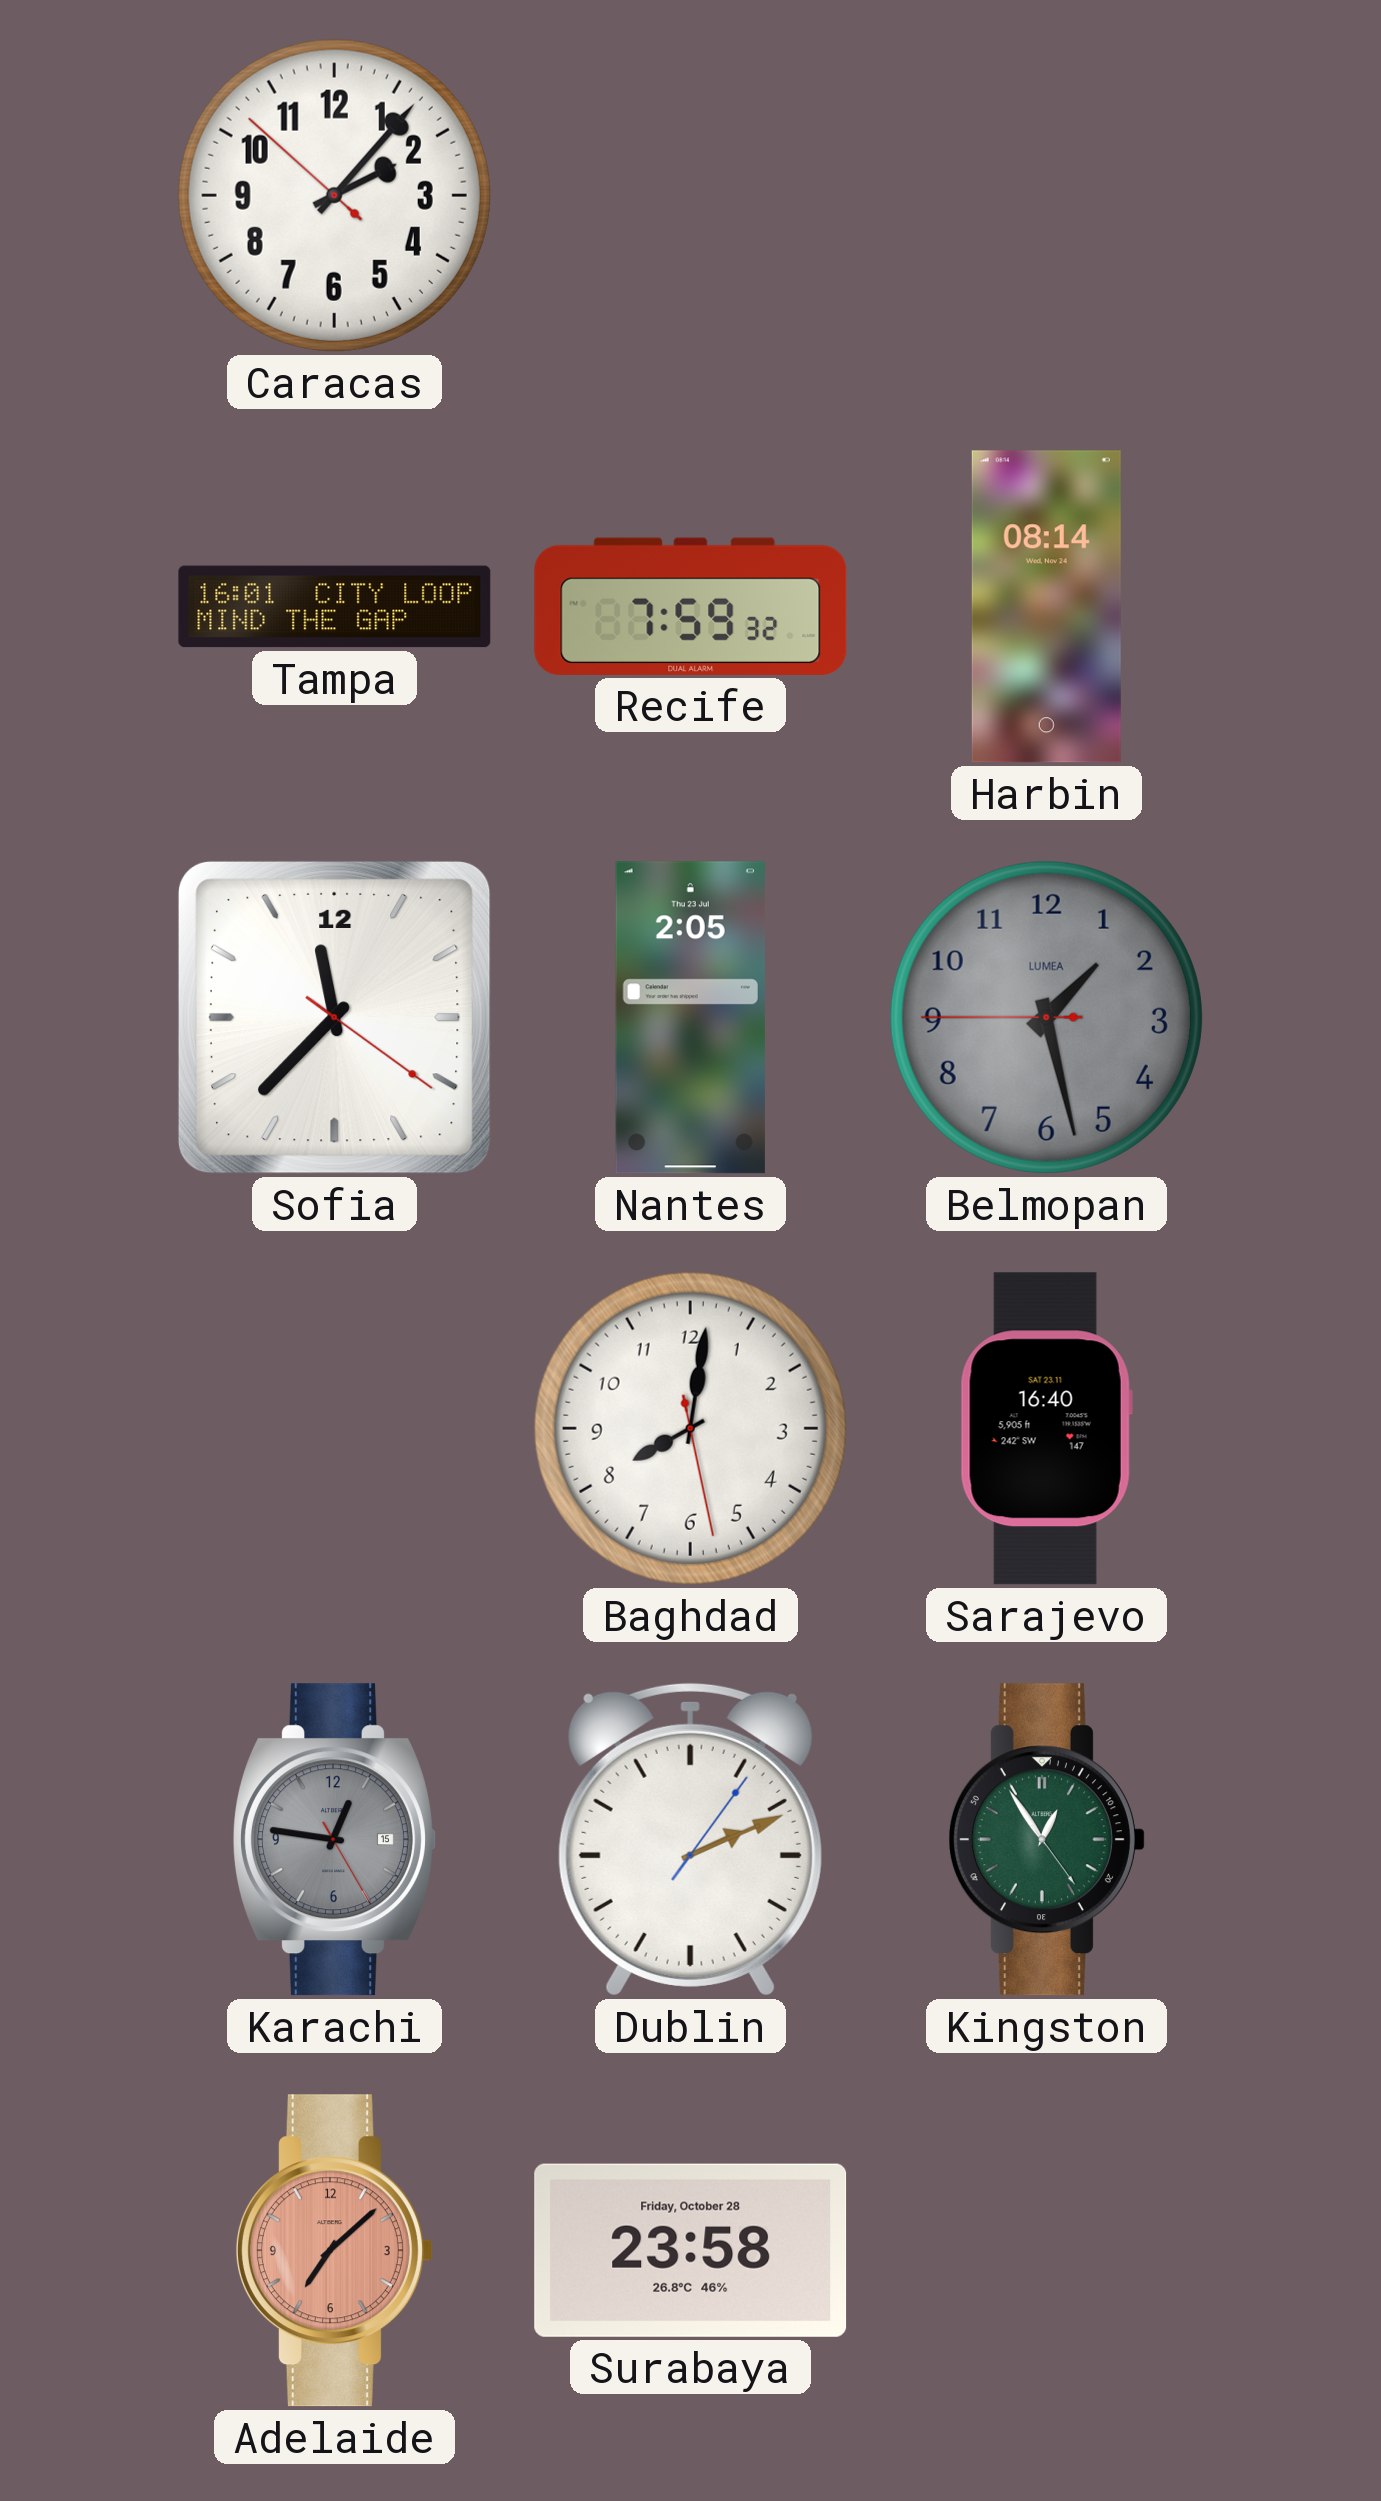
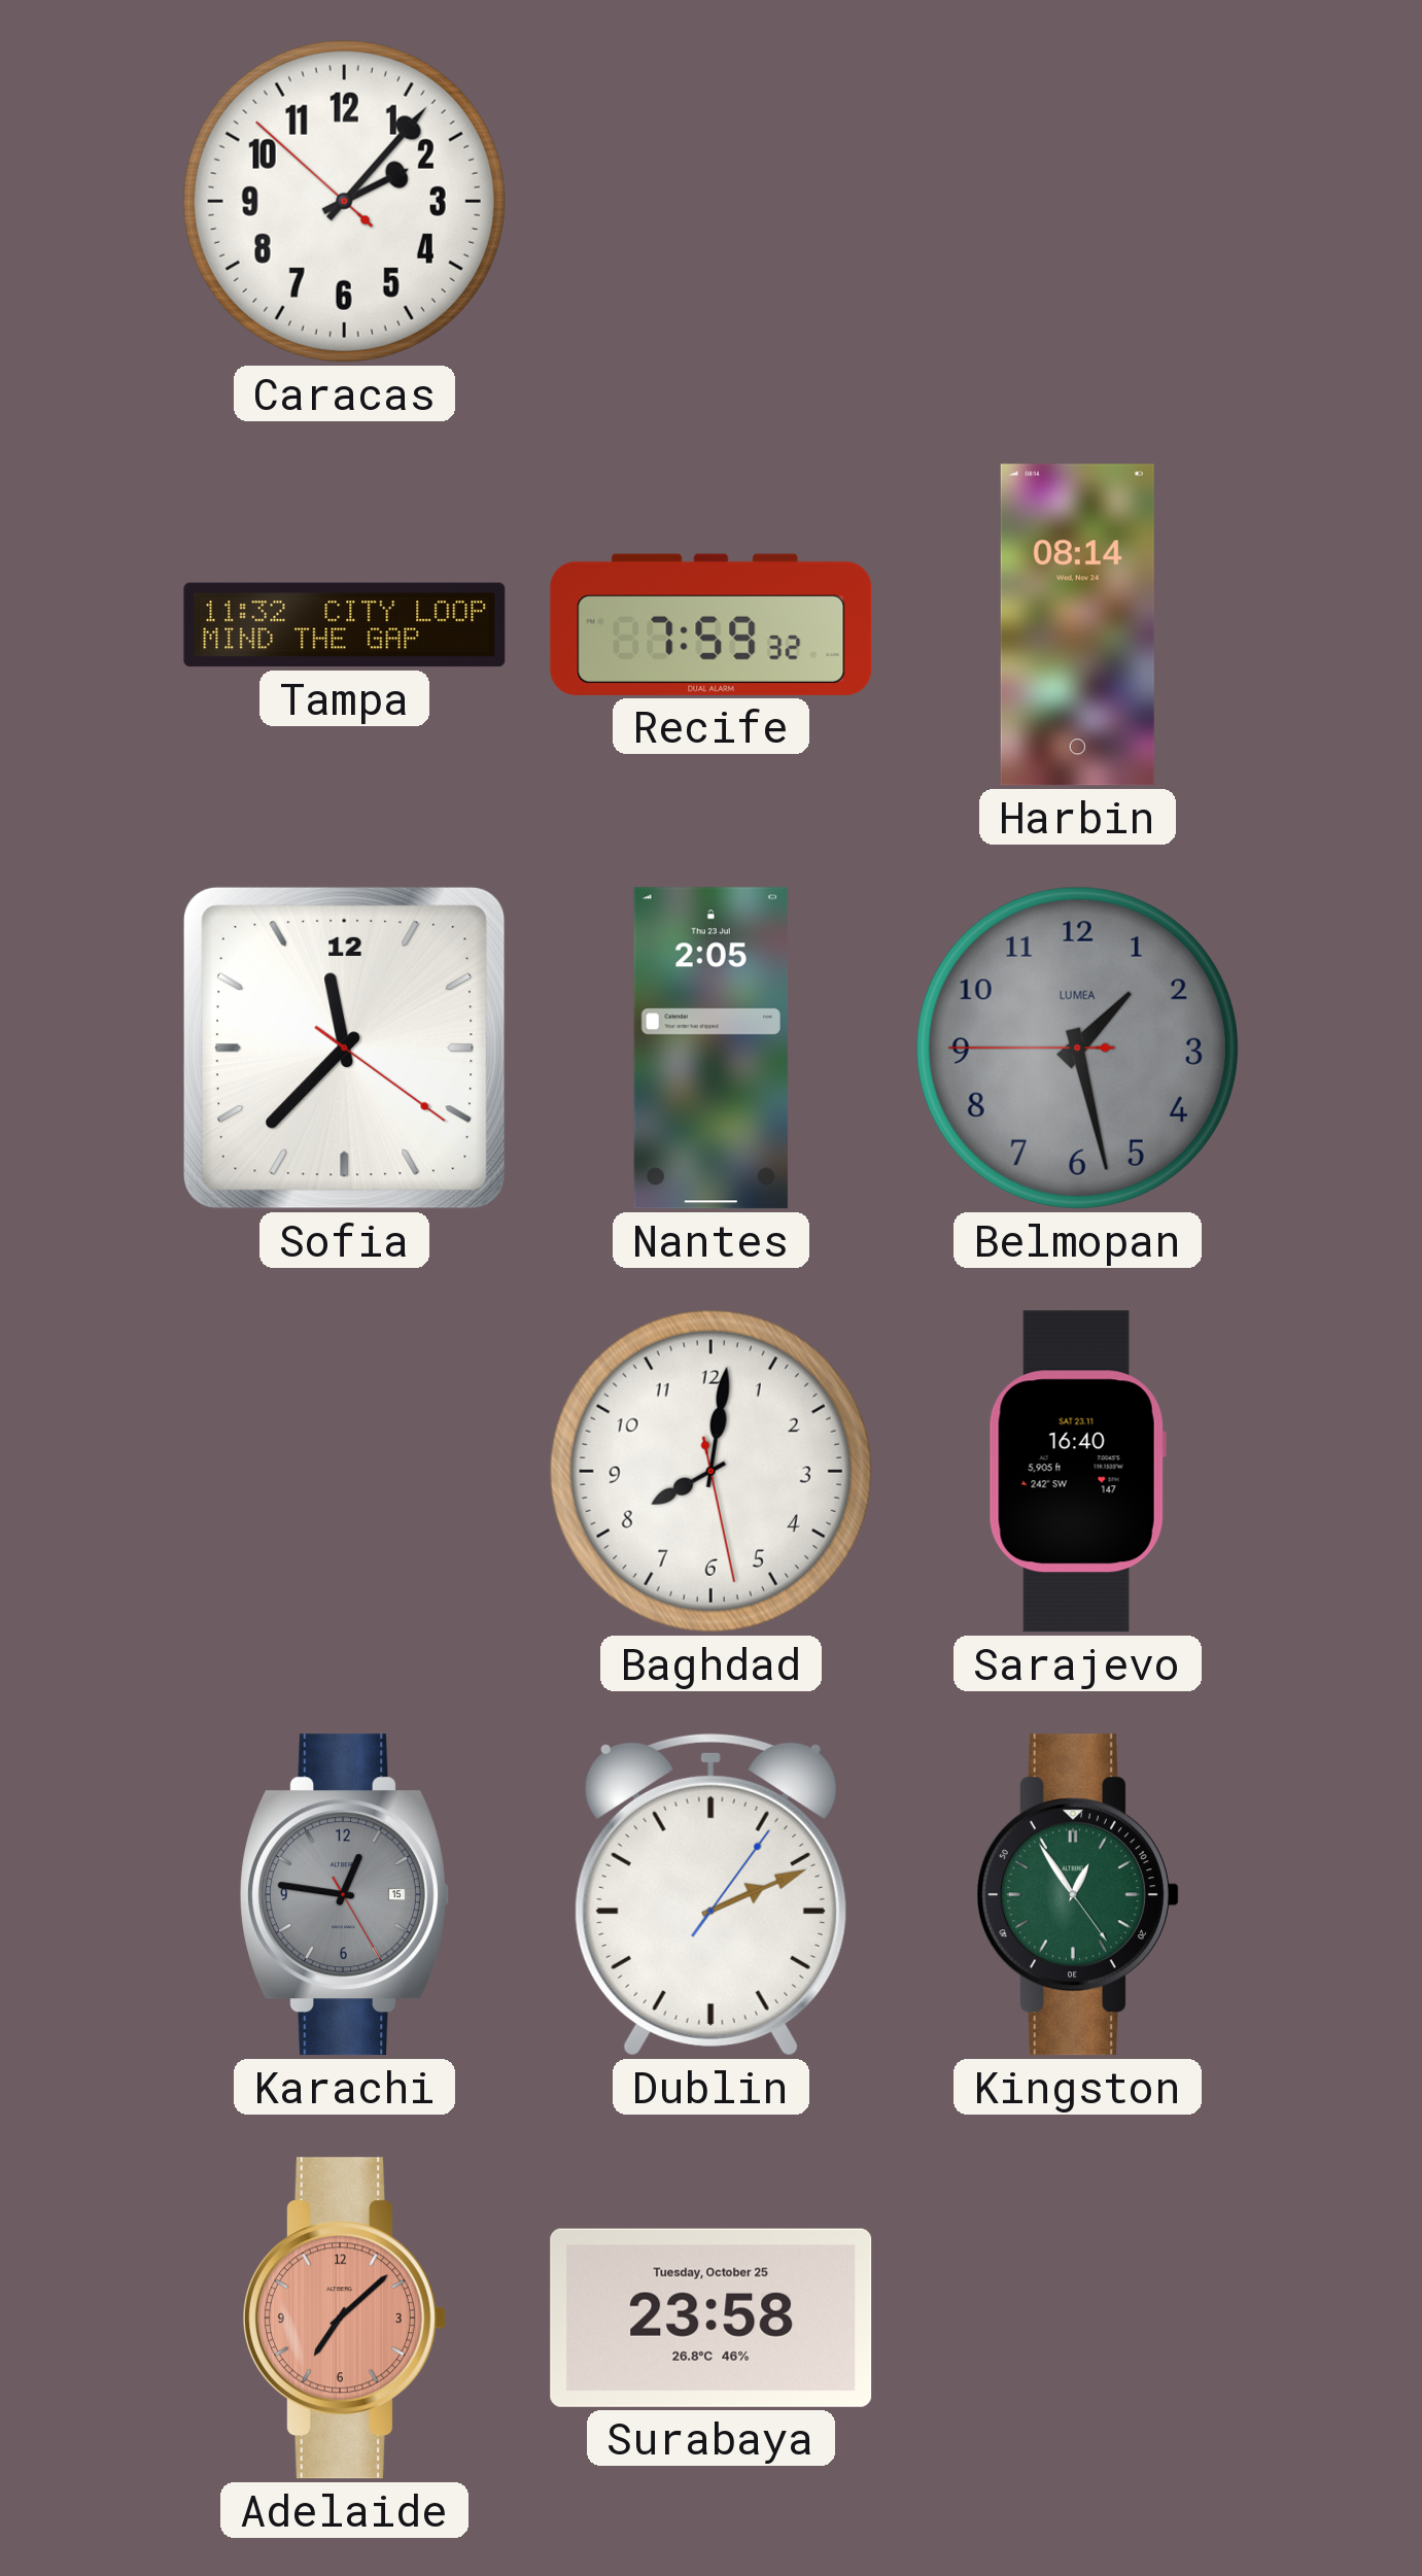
Tampa: 16:01 -> 11:32 (345, 625)
Surabaya date: Friday, October 28 -> Tuesday, October 25 (712, 2317)
